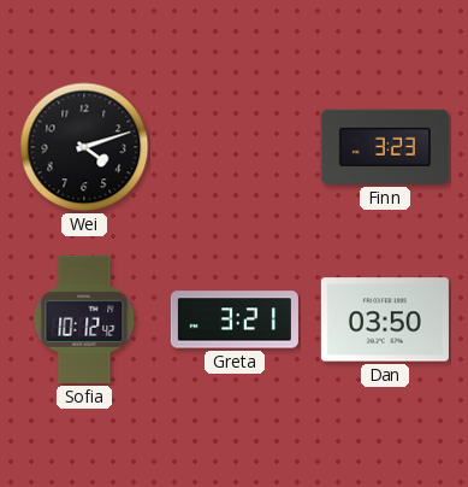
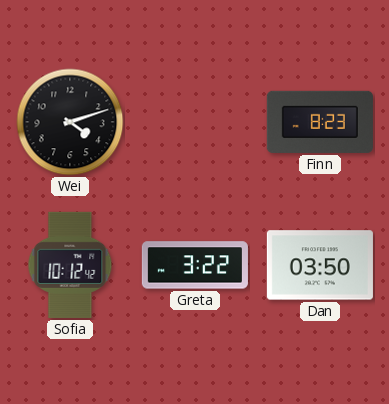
Finn: 3:23 -> 8:23 (320, 122)
Greta: 3:21 -> 3:22 (195, 265)
